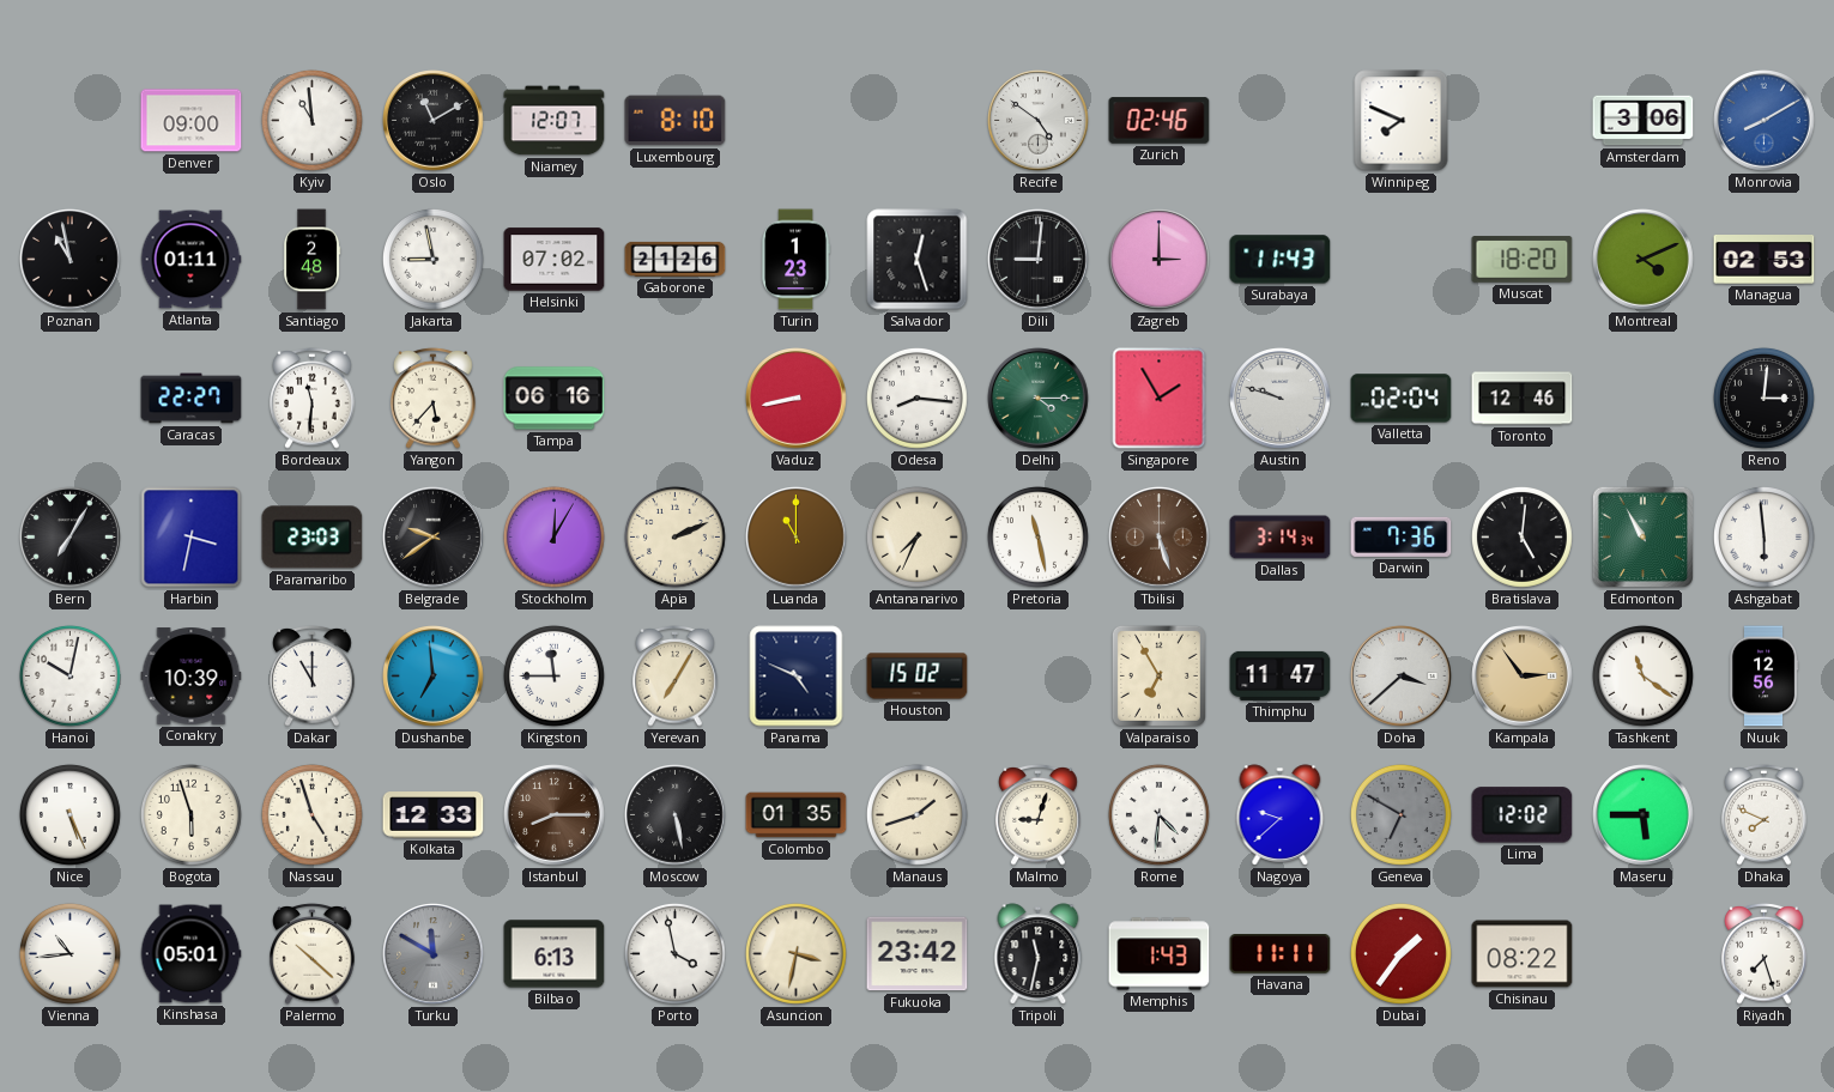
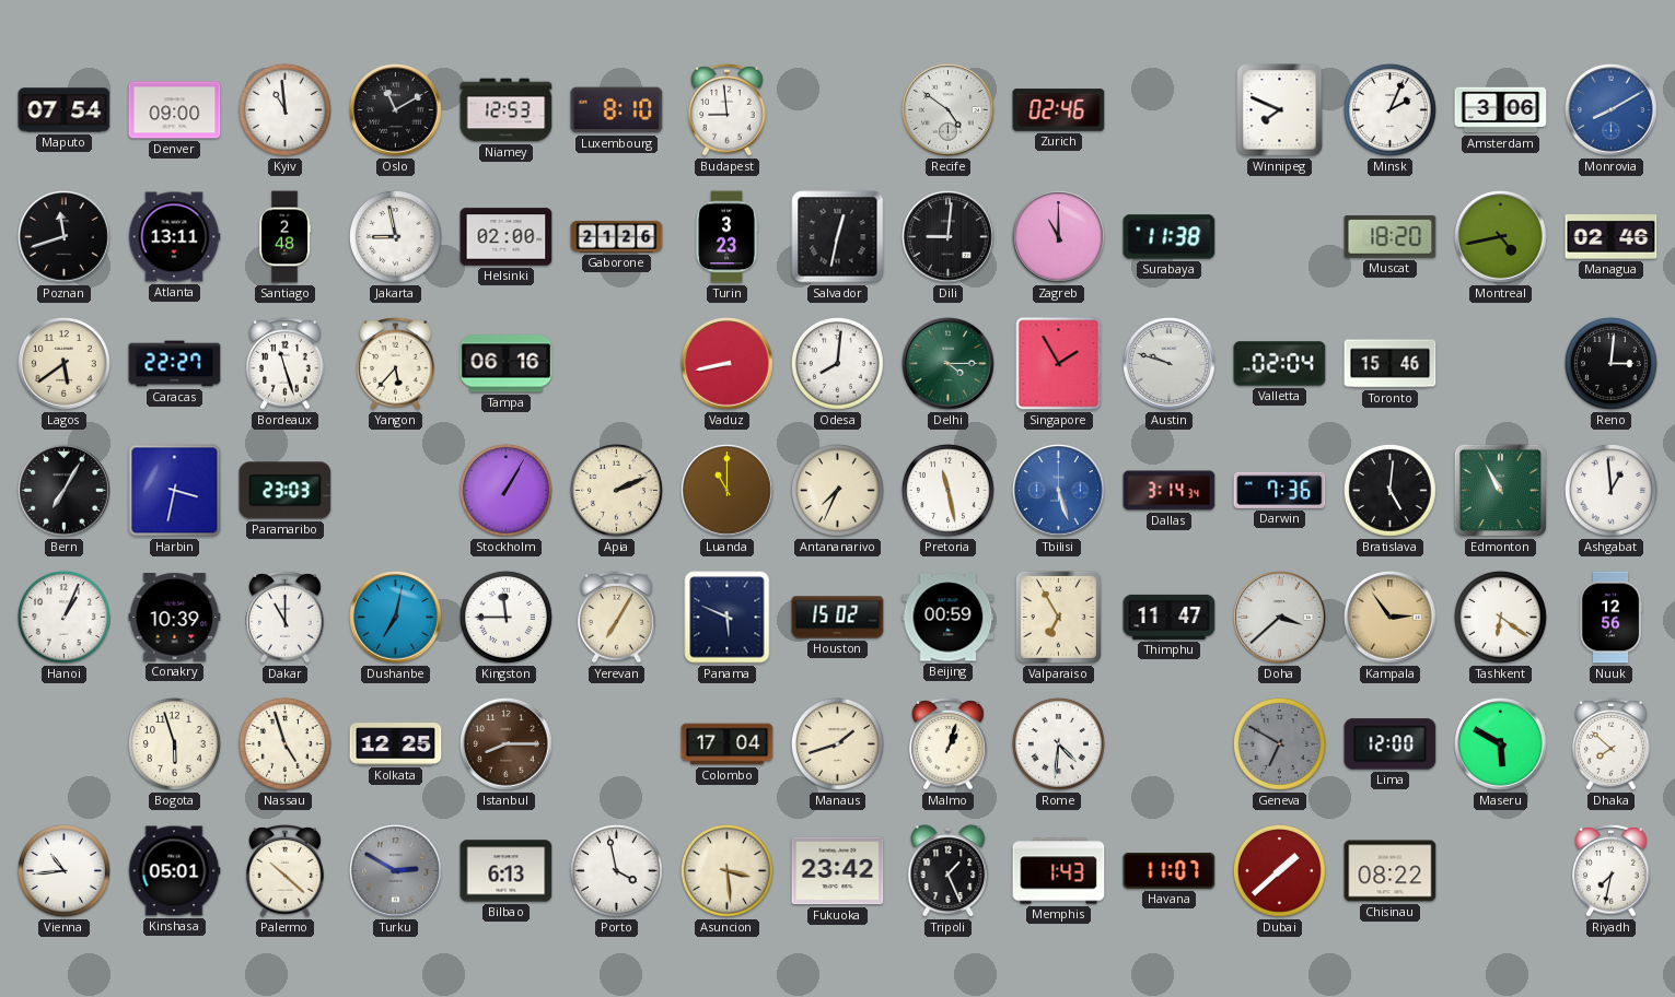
Maputo: none -> 07:54 (65, 110)
Niamey: 12:07 -> 12:53 (507, 110)
Budapest: none -> 8:59 (728, 109)
Minsk: none -> 2:04 (1389, 109)
Poznan: 10:58 -> 11:42 (65, 237)
Atlanta: 01:11 -> 13:11 (174, 237)
Helsinki: 07:02 -> 02:00 (507, 237)
Turin: 1:23 -> 3:23 (726, 237)
Salvador: 12:27 -> 12:32 (838, 237)
Zagreb: 3:00 -> 11:00 (1059, 237)
Surabaya: 11:43 -> 11:38 (1170, 237)
Montreal: 4:11 -> 4:43 (1501, 237)
Managua: 02:53 -> 02:46 (1612, 237)
Lagos: none -> 5:39 (65, 364)
Bordeaux: 11:31 -> 11:27 (286, 363)
Odesa: 8:16 -> 8:01 (837, 363)
Toronto: 12:46 -> 15:46 (1391, 364)
Belgrade: 9:39 -> none (434, 538)
Stockholm: 12:05 -> 1:05 (505, 490)
Tbilisi dial: brown -> blue (1059, 491)
Ashgabat: 5:59 -> 12:59 (1610, 490)
Hanoi: 10:02 -> 1:04 (63, 617)
Dushanbe: 6:59 -> 7:02 (396, 618)
Panama: 4:49 -> 5:49 (728, 618)
Beijing: none -> 00:59 (949, 618)
Tashkent: 11:21 -> 6:21 (1500, 617)
Nice: 5:26 -> none (69, 814)
Kolkata: 12:33 -> 12:25 (396, 744)
Moscow: 5:28 -> none (676, 815)
Colombo: 01:35 -> 17:04 (728, 744)
Malmo: 9:03 -> 1:03 (949, 743)
Nagoya: 9:38 -> none (1281, 815)
Lima: 12:02 -> 12:00 (1391, 744)
Maseru: 5:45 -> 5:50 (1501, 744)
Dhaka: 7:49 -> 7:52 (1612, 743)
Turku: 11:50 -> 2:50 (396, 871)
Asuncion: 3:32 -> 3:29 (726, 870)
Tripoli: 11:32 -> 1:26 (949, 871)
Havana: 11:11 -> 11:07 (1170, 871)
Dubai: 1:36 -> 1:38 (1279, 870)
Riyadh: 7:27 -> 7:32 (1612, 870)
